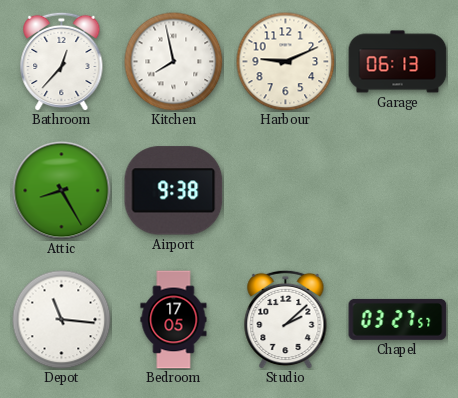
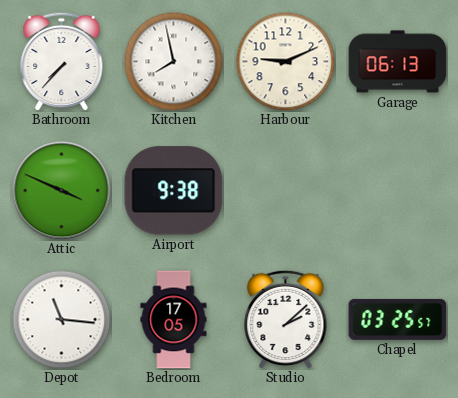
Bathroom: 12:37 -> 7:37 (62, 61)
Attic: 8:25 -> 3:49 (62, 191)
Chapel: 03:27 -> 03:25 (398, 319)
